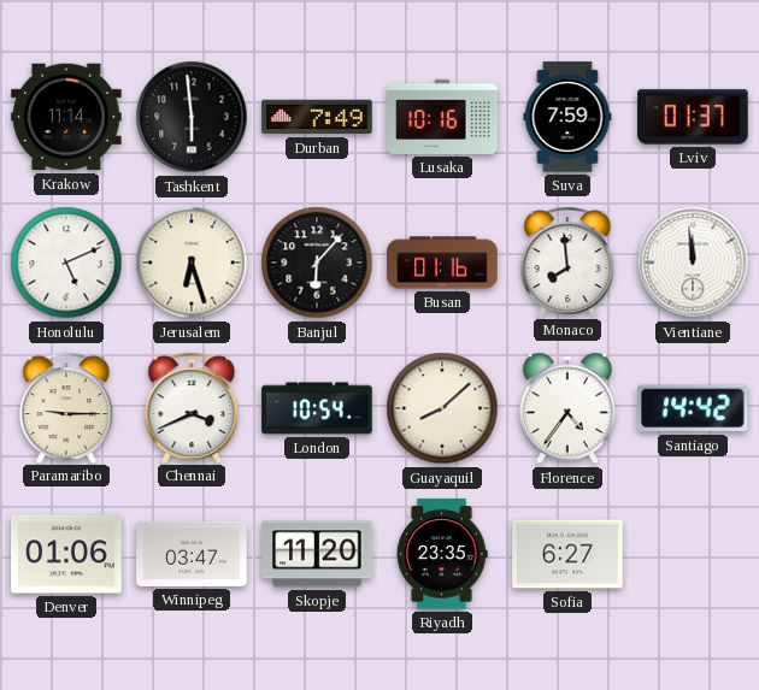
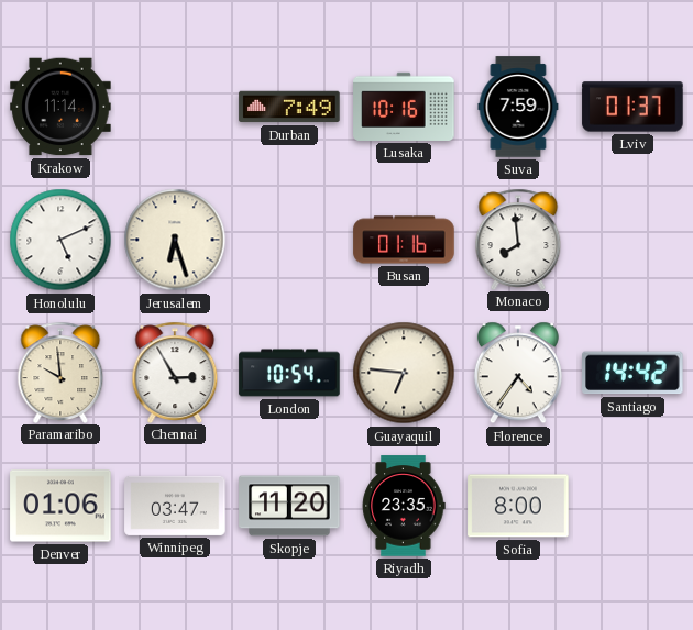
Tashkent: 5:59 -> none (192, 117)
Banjul: 6:07 -> none (317, 263)
Vientiane: 11:59 -> none (693, 263)
Paramaribo: 9:15 -> 9:59 (61, 372)
Chennai: 3:41 -> 2:55 (175, 372)
Guayaquil: 8:08 -> 6:46 (404, 373)
Sofia: 6:27 -> 8:00 (518, 506)
